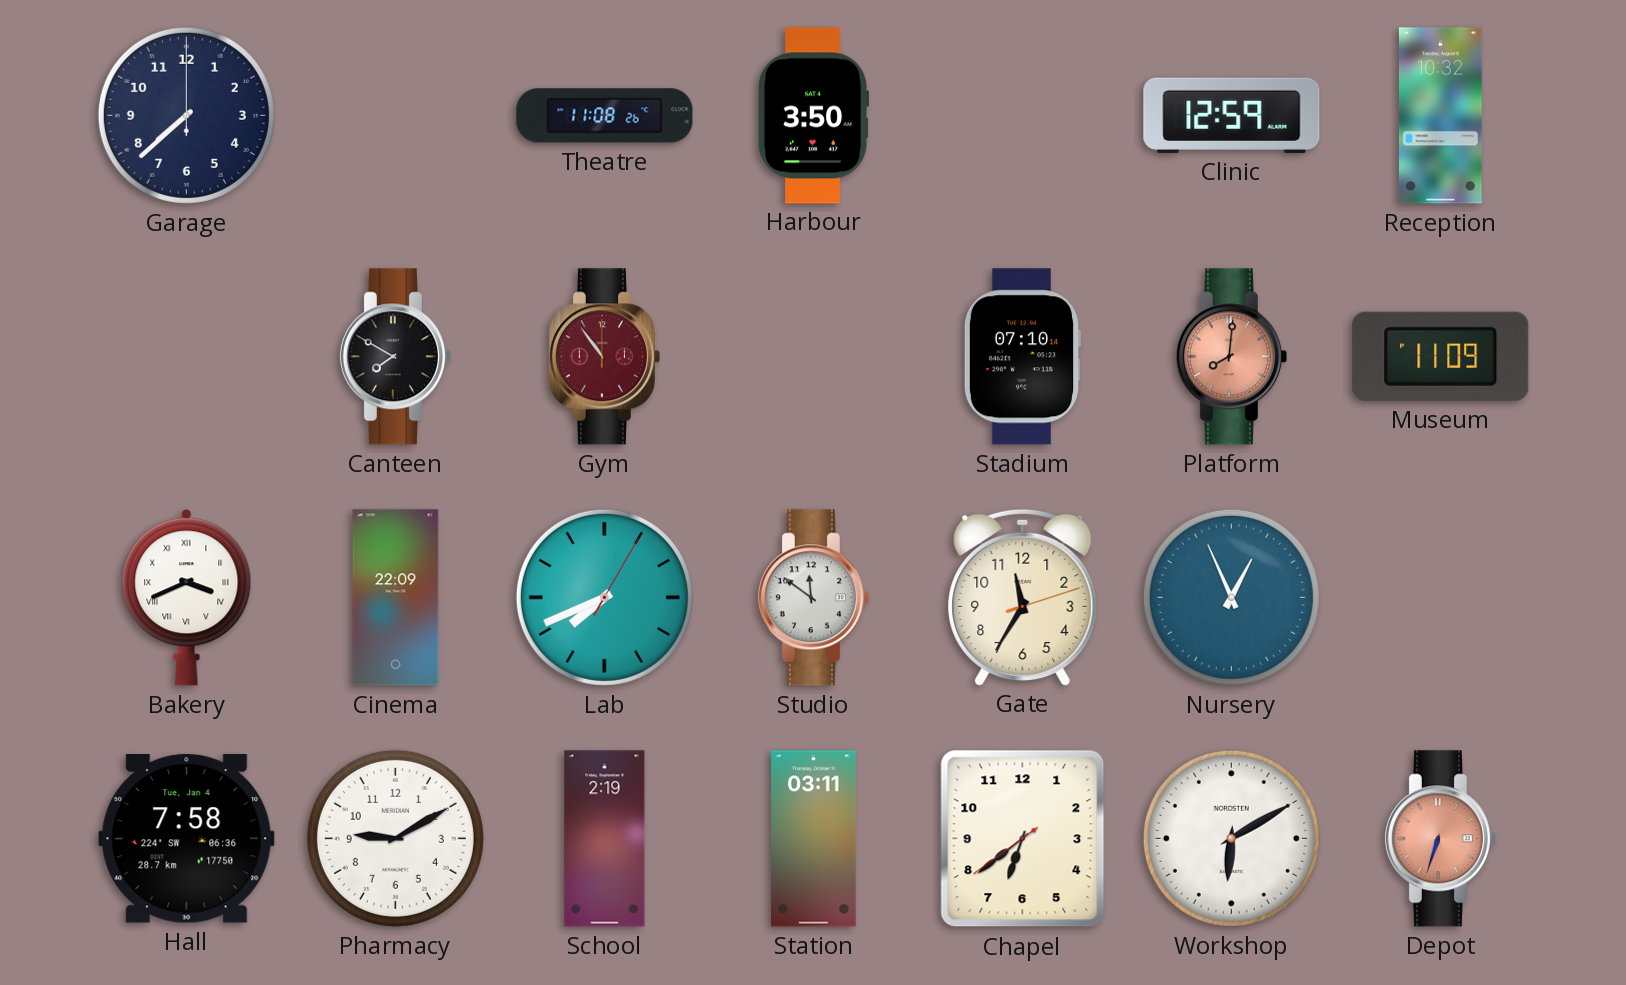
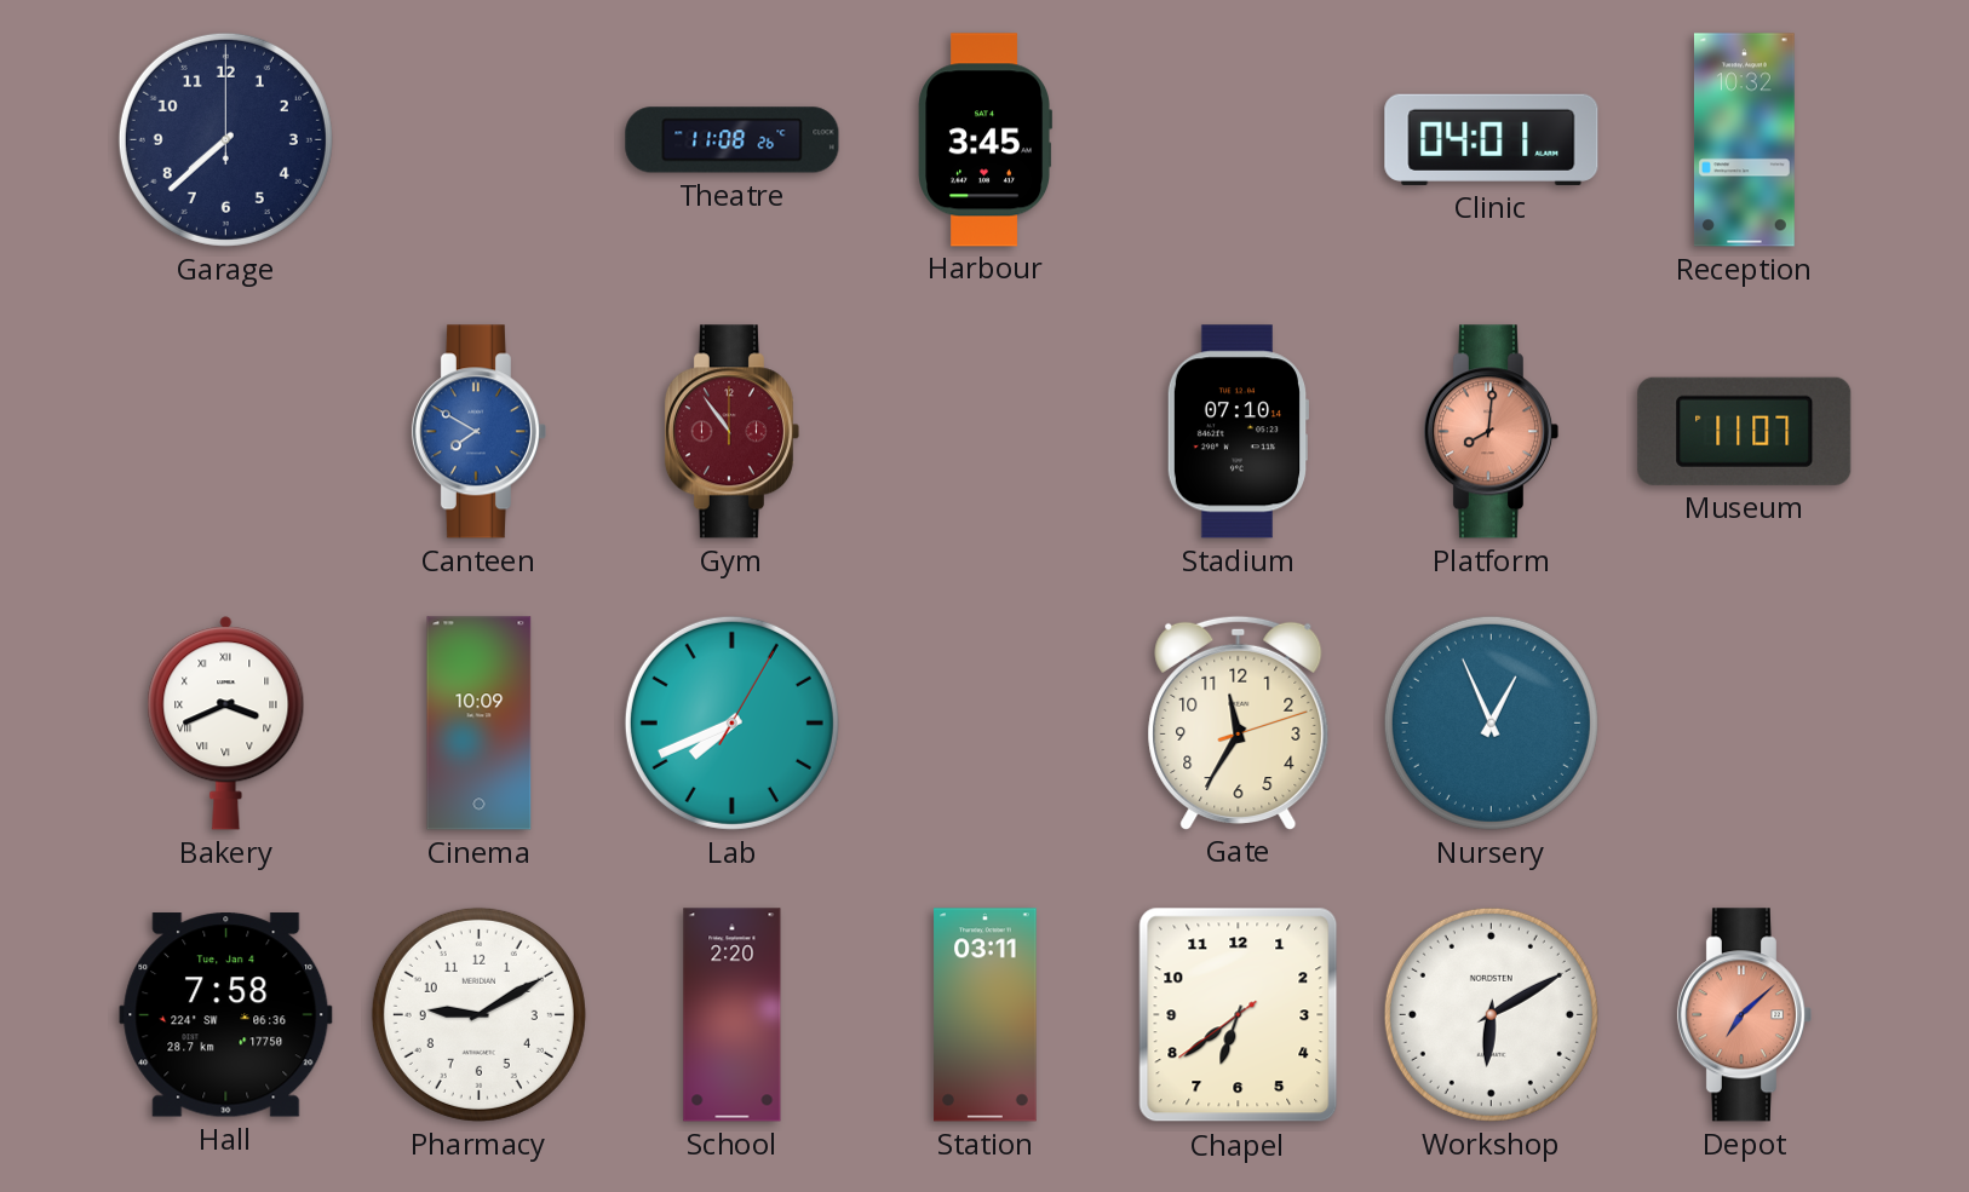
Harbour: 3:50 -> 3:45 (984, 140)
Clinic: 12:59 -> 04:01 (1492, 139)
Canteen dial: black -> blue (478, 432)
Museum: 11:09 -> 11:07 (1745, 431)
Cinema: 22:09 -> 10:09 (480, 724)
Studio: 11:51 -> none (813, 598)
School: 2:19 -> 2:20 (733, 1015)
Depot: 6:33 -> 7:08 (1744, 1015)
